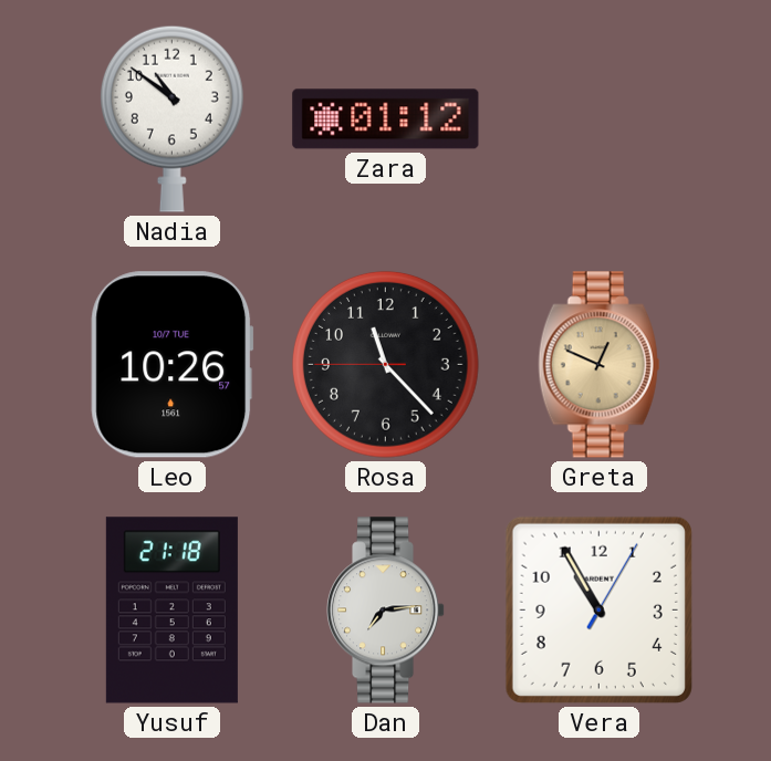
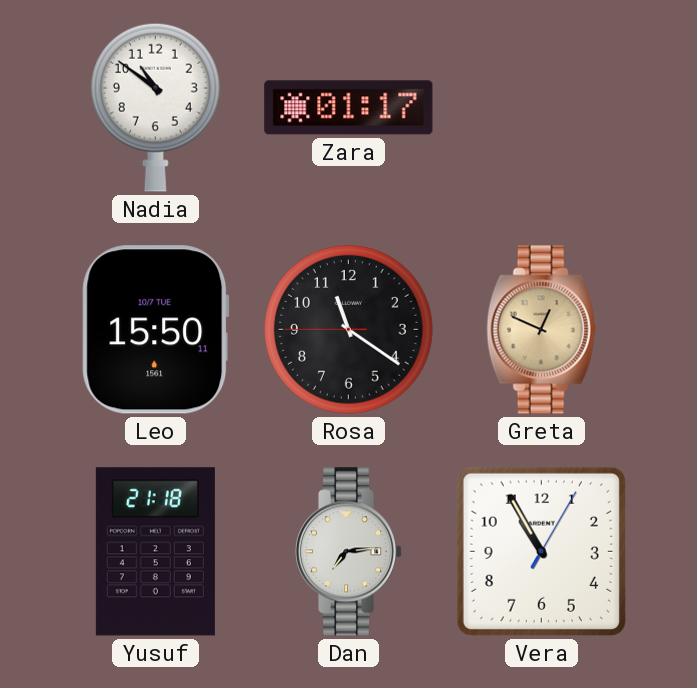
Zara: 01:12 -> 01:17 (349, 108)
Leo: 10:26 -> 15:50 (156, 330)
Rosa: 11:22 -> 11:20 (349, 330)
